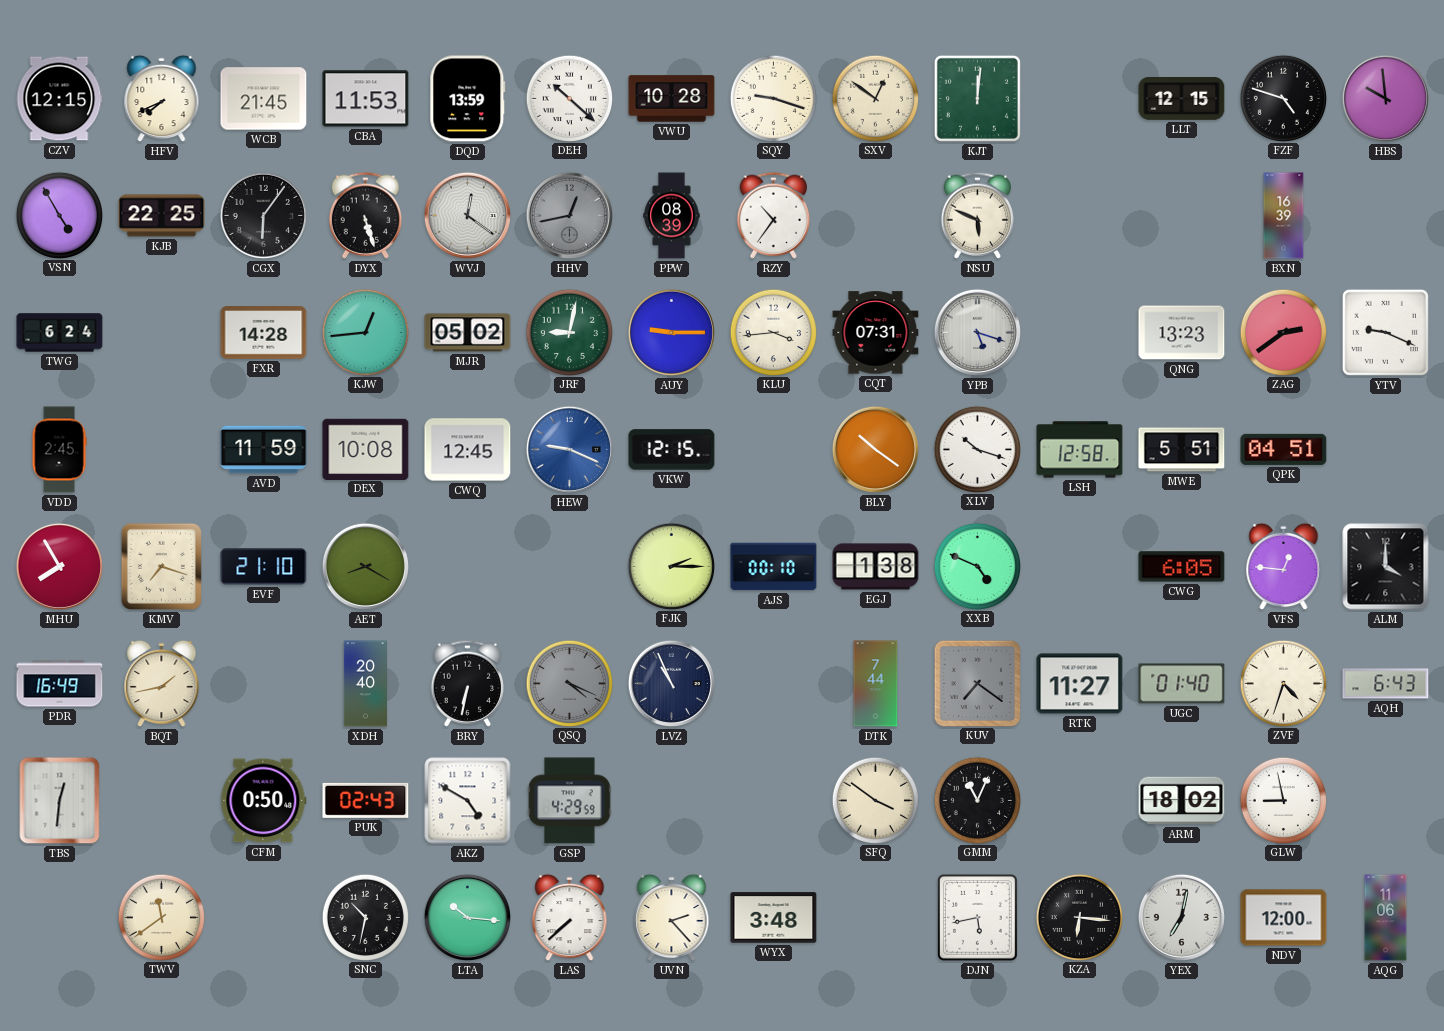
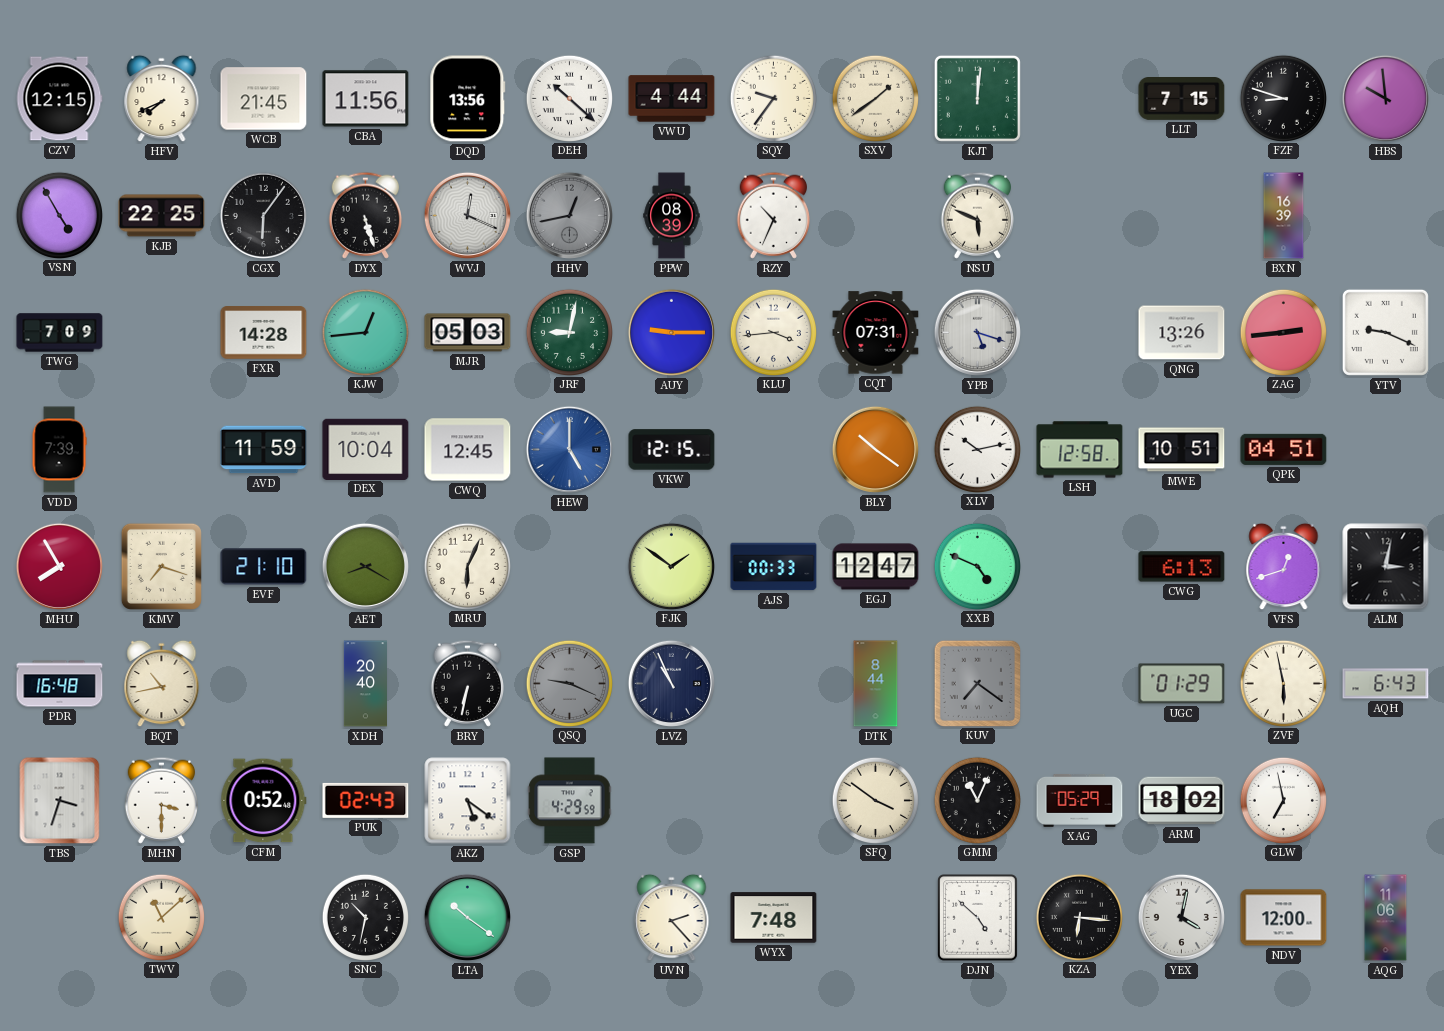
CBA: 11:53 -> 11:56 (366, 99)
DQD: 13:59 -> 13:56 (468, 99)
VWU: 10:28 -> 4:44 (672, 99)
SQY: 9:18 -> 9:36 (773, 98)
SXV: 12:51 -> 1:39 (875, 98)
LLT: 12:15 -> 7:15 (1182, 99)
FZF: 4:48 -> 8:48 (1283, 98)
WVJ: 12:21 -> 12:19 (467, 215)
RZY: 10:36 -> 10:34 (773, 215)
TWG: 6:24 -> 7:09 (60, 333)
MJR: 05:02 -> 05:03 (468, 333)
QNG: 13:23 -> 13:26 (1182, 333)
ZAG: 2:39 -> 2:44 (1283, 332)
VDD: 2:45 -> 7:39 (59, 450)
DEX: 10:08 -> 10:04 (366, 449)
HEW: 9:19 -> 5:00 (569, 449)
XLV: 10:18 -> 10:13 (977, 449)
MWE: 5:51 -> 10:51 (1182, 450)
MRU: none -> 6:04 (467, 566)
FJK: 2:15 -> 1:51 (671, 566)
AJS: 00:10 -> 00:33 (774, 567)
EGJ: 1:38 -> 12:47 (876, 567)
CWG: 6:05 -> 6:13 (1182, 567)
VFS: 12:46 -> 12:42 (1284, 567)
ALM: 4:00 -> 3:02 (1386, 567)
PDR: 16:49 -> 16:48 (60, 684)
BQT: 1:43 -> 10:43 (162, 684)
QSQ: 4:19 -> 9:19 (569, 683)
DTK: 7:44 -> 8:44 (876, 684)
RTK: 11:27 -> none (1080, 684)
UGC: 01:40 -> 01:29 (1182, 684)
ZVF: 4:33 -> 5:58 (1283, 683)
TBS: 12:31 -> 3:33 (60, 801)
MHN: none -> 3:30 (161, 800)
CFM: 0:50 -> 0:52 (264, 801)
AKZ: 4:50 -> 5:21 (468, 801)
XAG: none -> 05:29 (1080, 800)
GLW: 8:58 -> 6:58 (1283, 800)
TWV: 11:39 -> 11:08 (161, 917)
LTA: 10:16 -> 10:21 (467, 917)
LAS: 7:38 -> none (570, 918)
WYX: 3:48 -> 7:48 (774, 918)
DJN: 5:43 -> 4:52 (978, 918)
YEX: 7:02 -> 4:02 (1181, 917)
